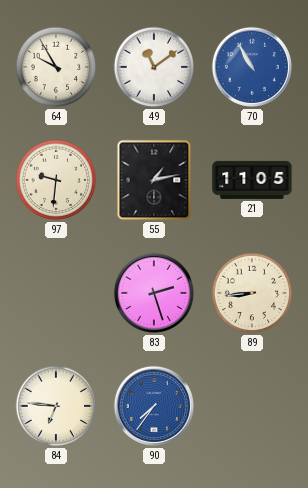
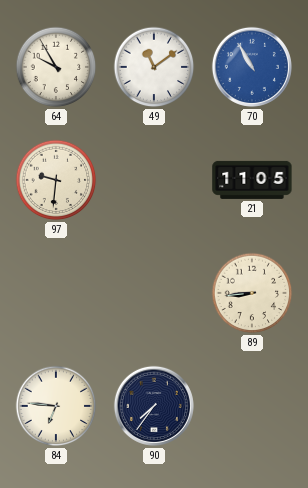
55: 1:13 -> none (154, 180)
83: 2:27 -> none (154, 293)
90 dial: blue -> navy (154, 406)
